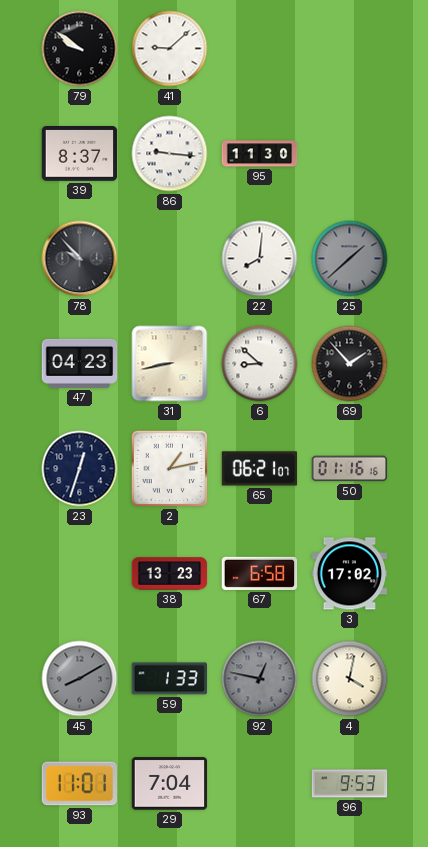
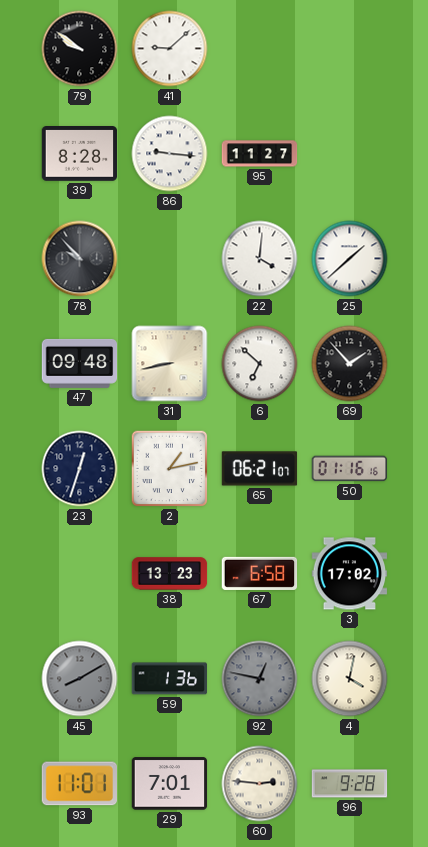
39: 8:37 -> 8:28 (80, 154)
95: 11:30 -> 11:27 (260, 154)
22: 8:01 -> 4:01 (260, 259)
25 dial: grey -> white (350, 259)
47: 04:23 -> 09:48 (80, 363)
6: 8:52 -> 6:52 (260, 364)
59: 1:33 -> 1:36 (169, 679)
29: 7:04 -> 7:01 (170, 784)
60: none -> 2:46 (260, 784)
96: 9:53 -> 9:28 (350, 784)
